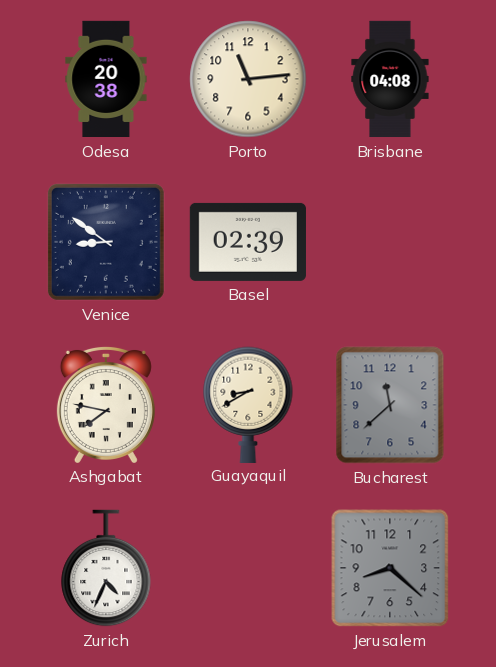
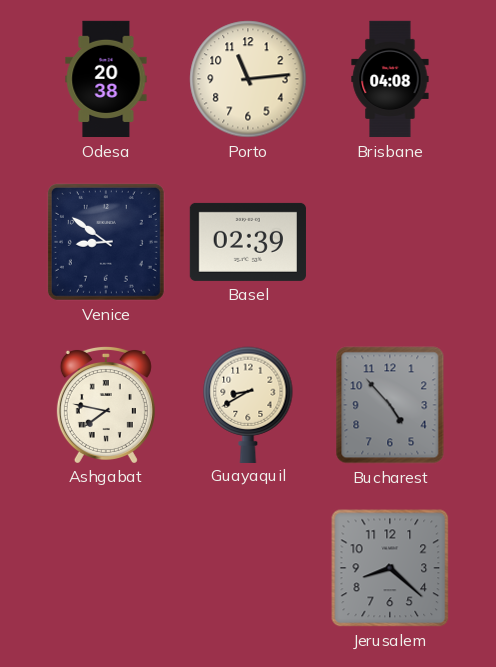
Bucharest: 11:38 -> 4:53 (390, 405)
Zurich: 4:34 -> none (106, 568)
